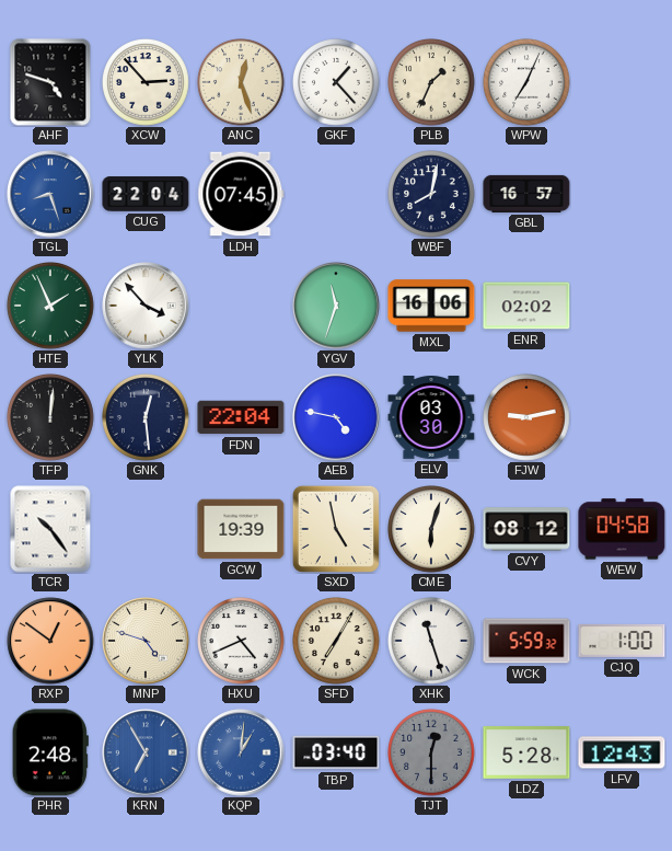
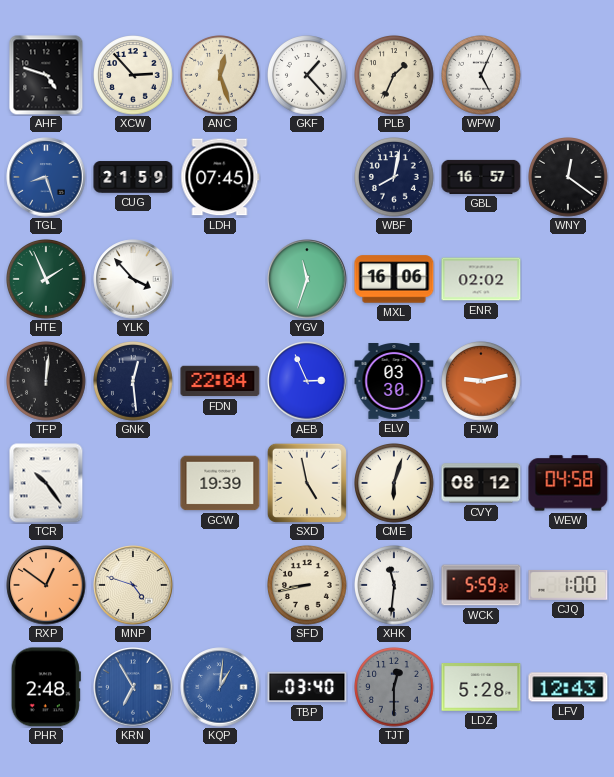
WPW: 7:04 -> 5:04 (481, 75)
CUG: 22:04 -> 21:59 (133, 177)
WNY: none -> 12:21 (568, 177)
AEB: 4:47 -> 2:56 (307, 381)
HXU: 4:41 -> none (241, 641)
SFD: 7:05 -> 8:43 (307, 585)
XHK: 11:27 -> 11:31 (394, 585)
